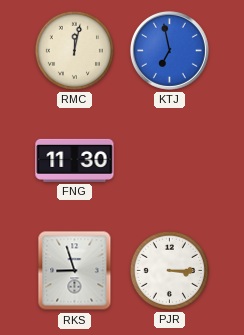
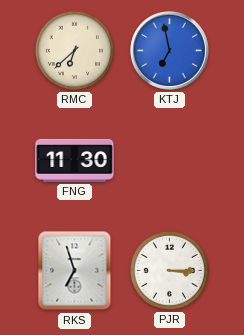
RMC: 12:02 -> 6:38 (74, 50)
RKS: 8:57 -> 6:57 (75, 271)
